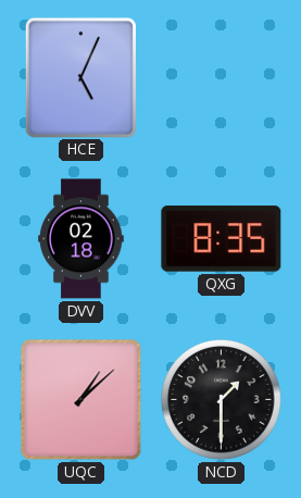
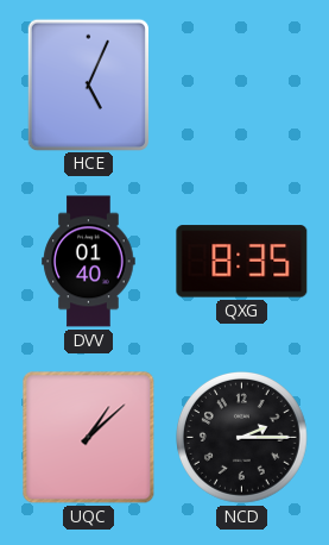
DVV: 02:18 -> 01:40 (89, 262)
NCD: 1:30 -> 2:15 (242, 438)
